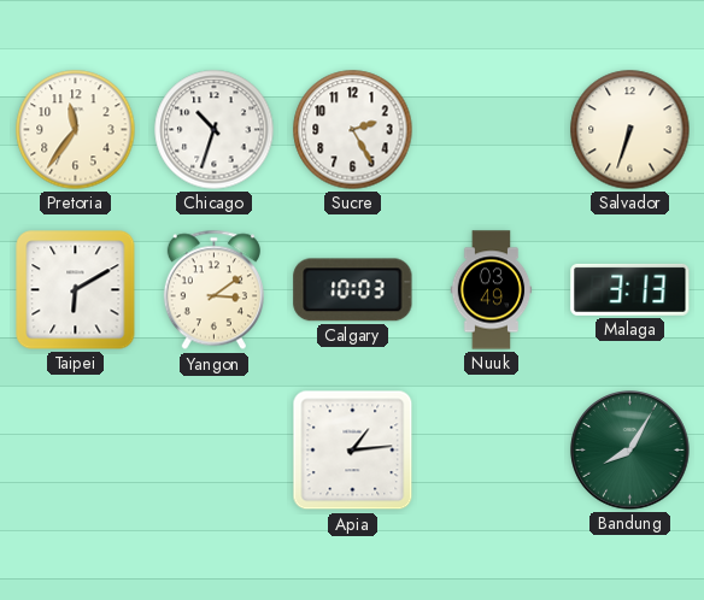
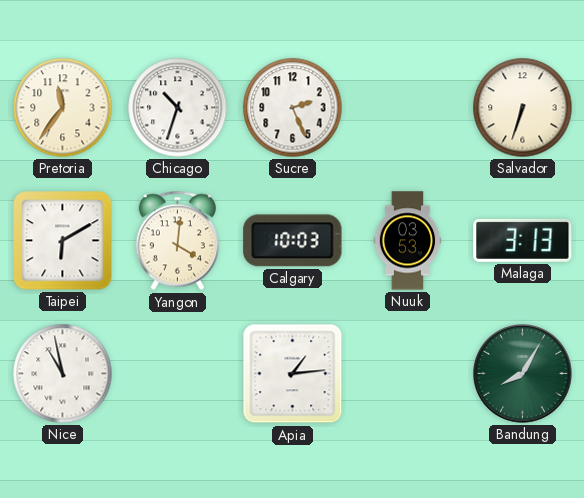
Sucre: 2:25 -> 2:26 (293, 108)
Yangon: 3:09 -> 4:01 (177, 241)
Nuuk: 03:49 -> 03:53 (408, 241)
Nice: none -> 10:58 (63, 374)
